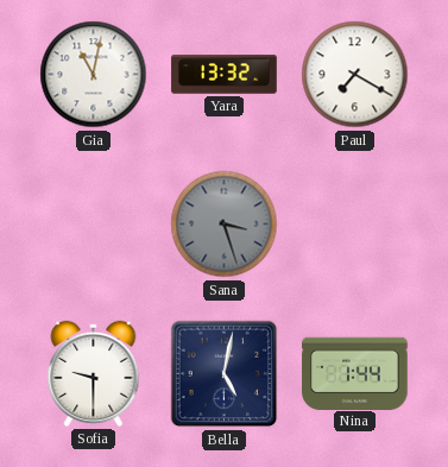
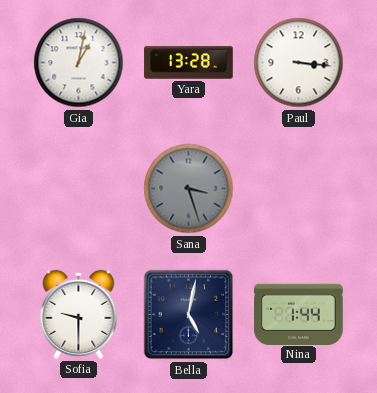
Gia: 11:02 -> 1:02 (79, 63)
Yara: 13:32 -> 13:28 (189, 63)
Paul: 7:20 -> 3:16 (299, 63)
